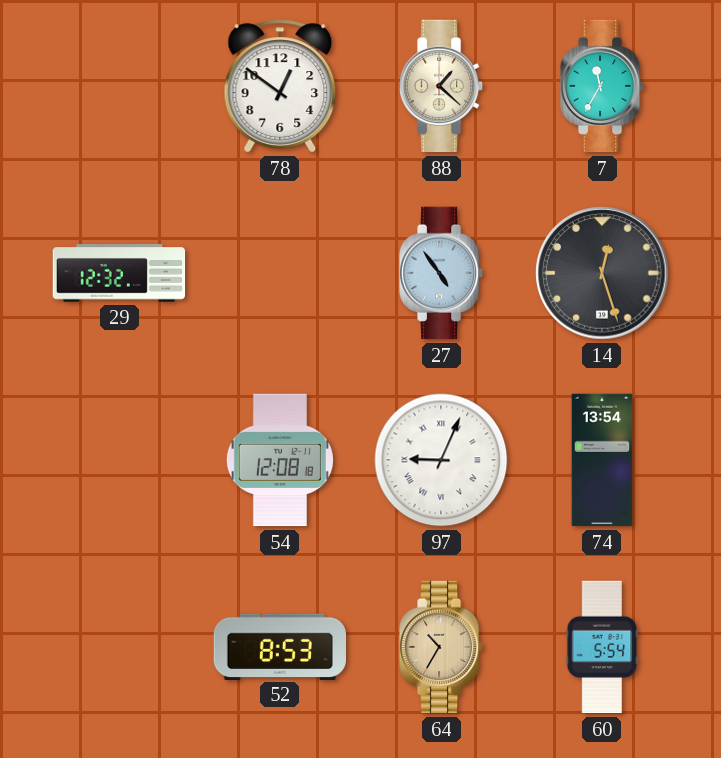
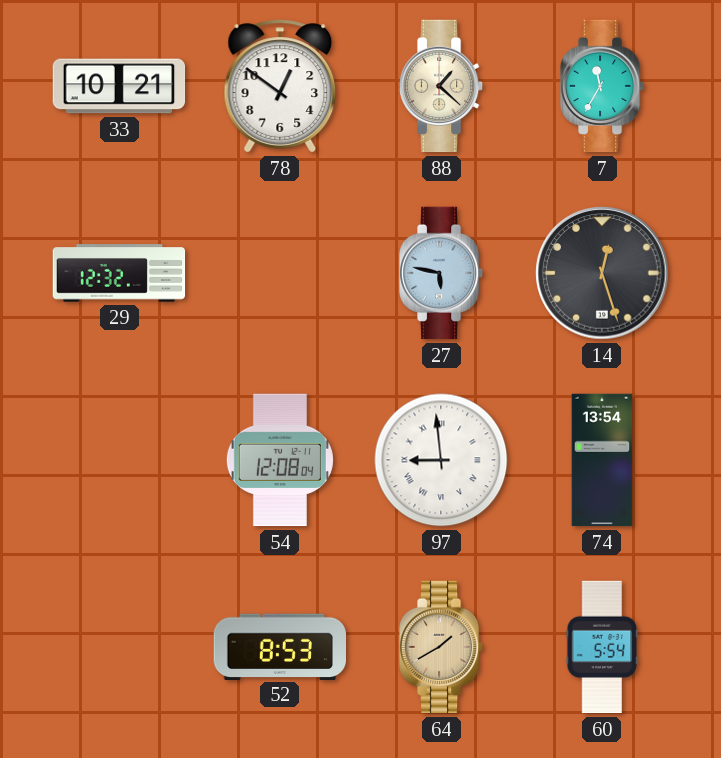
33: none -> 10:21 (119, 86)
27: 4:54 -> 5:47 (441, 273)
54: 12:08:18 -> 12:08:04 (280, 460)
97: 9:04 -> 8:59 (441, 460)
64: 10:35 -> 1:40 (441, 647)
